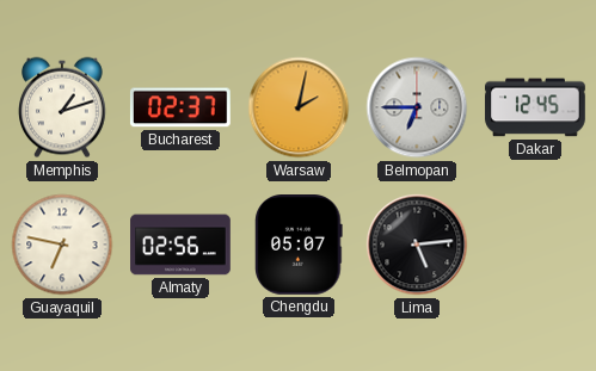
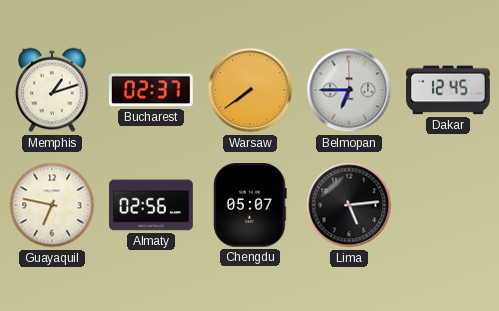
Warsaw: 2:02 -> 7:39 (250, 90)
